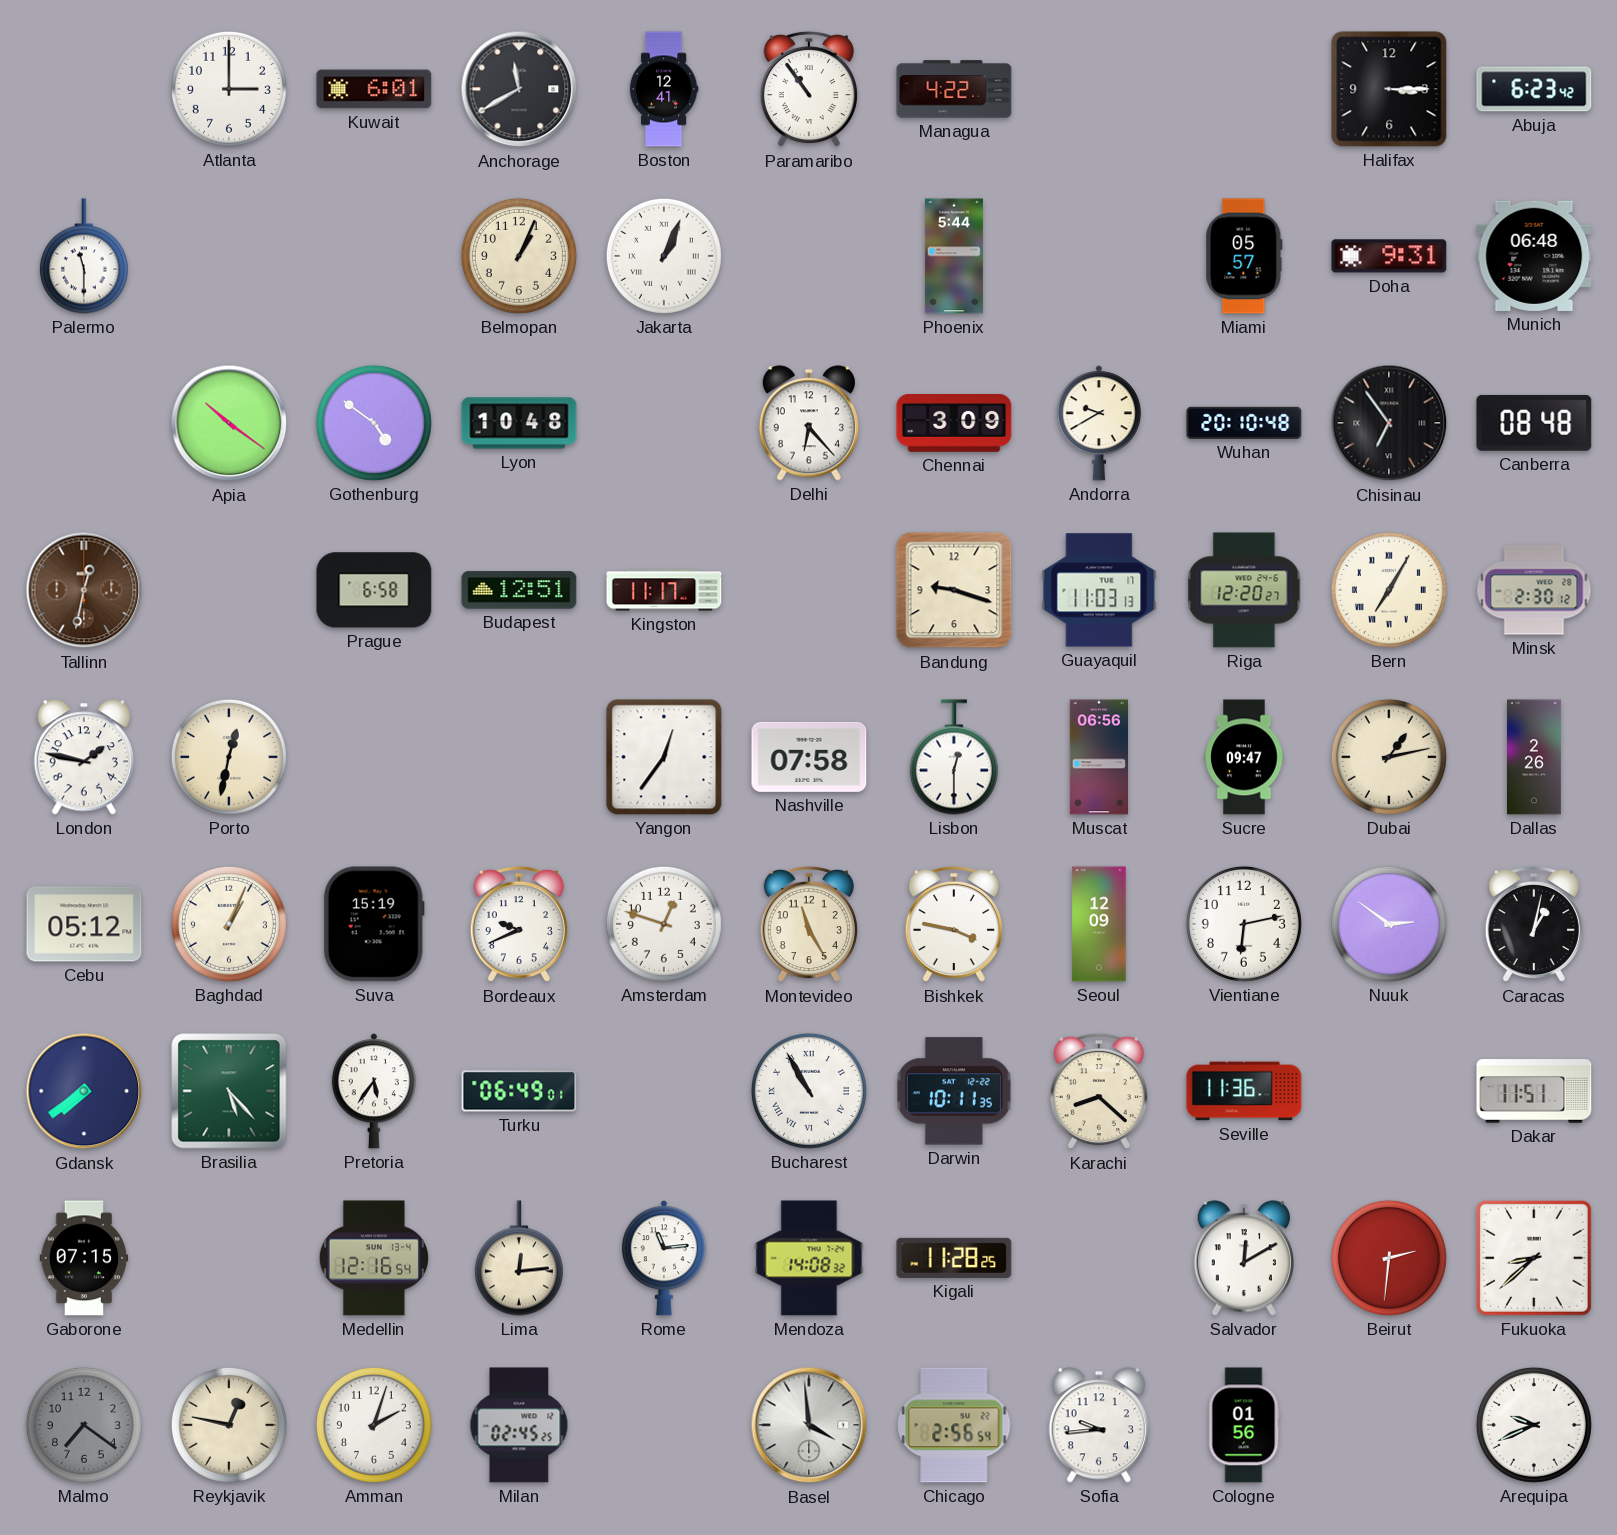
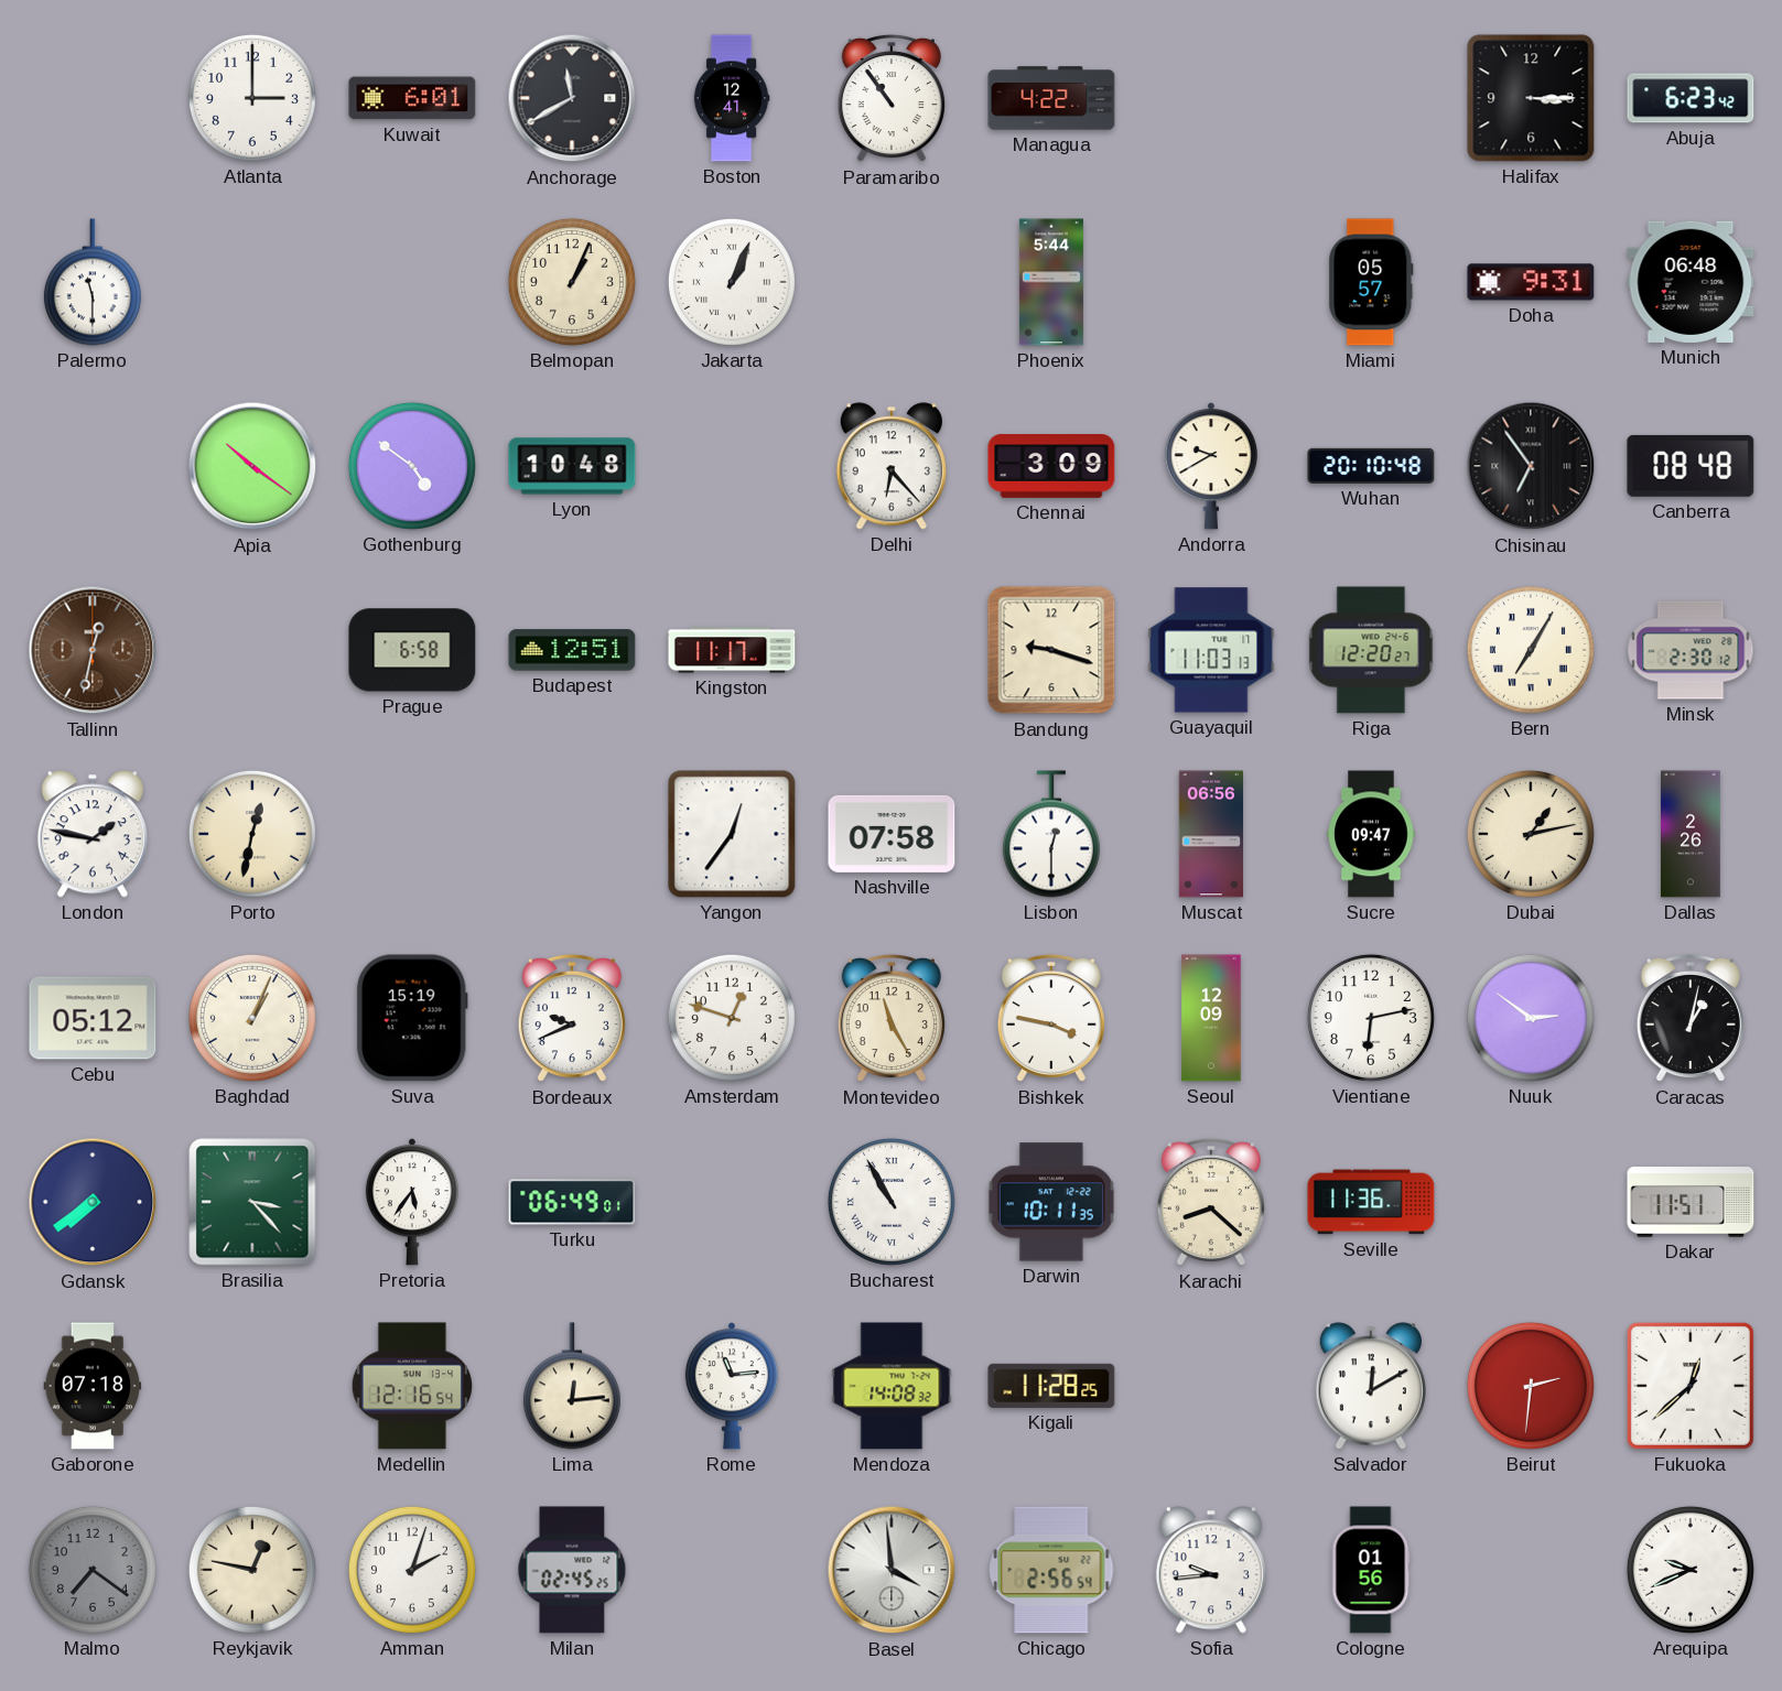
Brasilia: 5:23 -> 3:23 (252, 1202)
Gaborone: 07:15 -> 07:18 (93, 1386)
Fukuoka: 8:38 -> 12:38 (1691, 1386)
